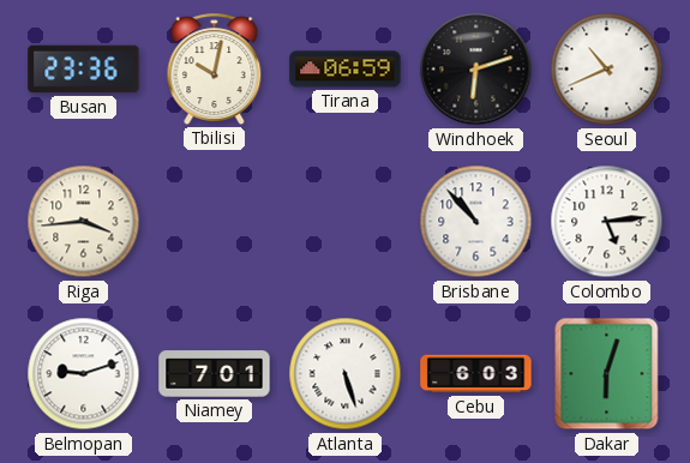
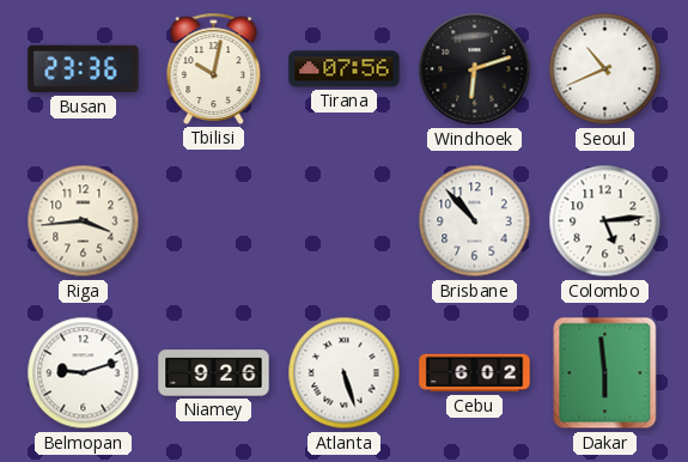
Tirana: 06:59 -> 07:56 (345, 69)
Niamey: 7:01 -> 9:26 (214, 373)
Cebu: 6:03 -> 6:02 (475, 373)
Dakar: 6:03 -> 5:59 (605, 373)
